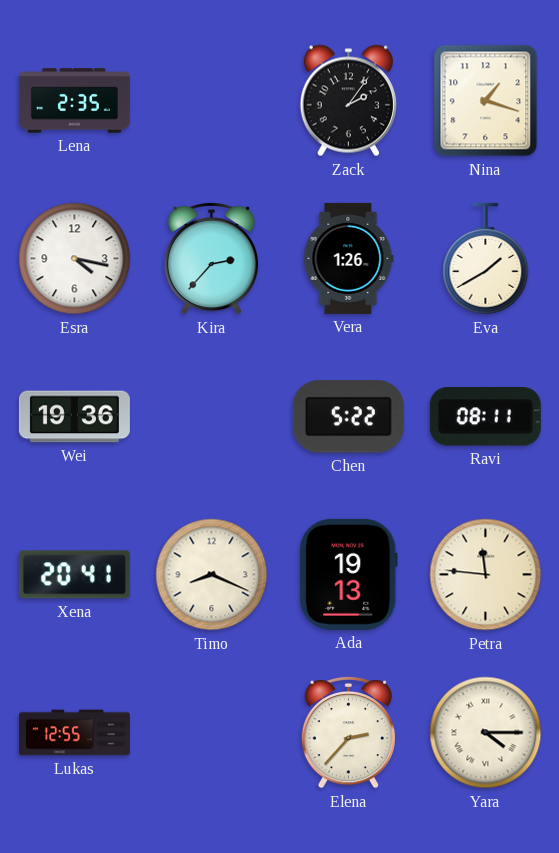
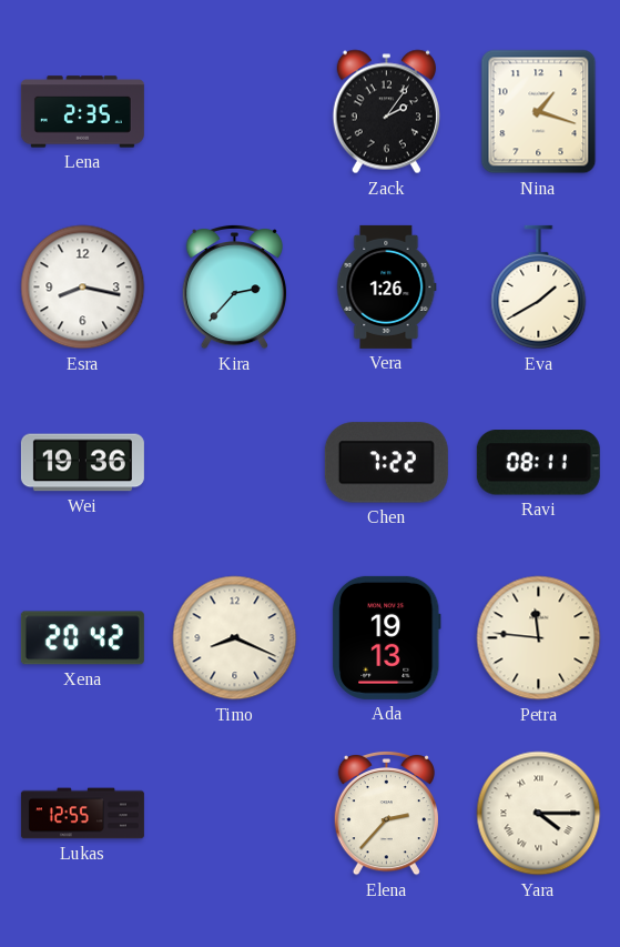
Esra: 4:17 -> 8:17 (83, 288)
Chen: 5:22 -> 7:22 (386, 463)
Xena: 20:41 -> 20:42 (82, 638)
